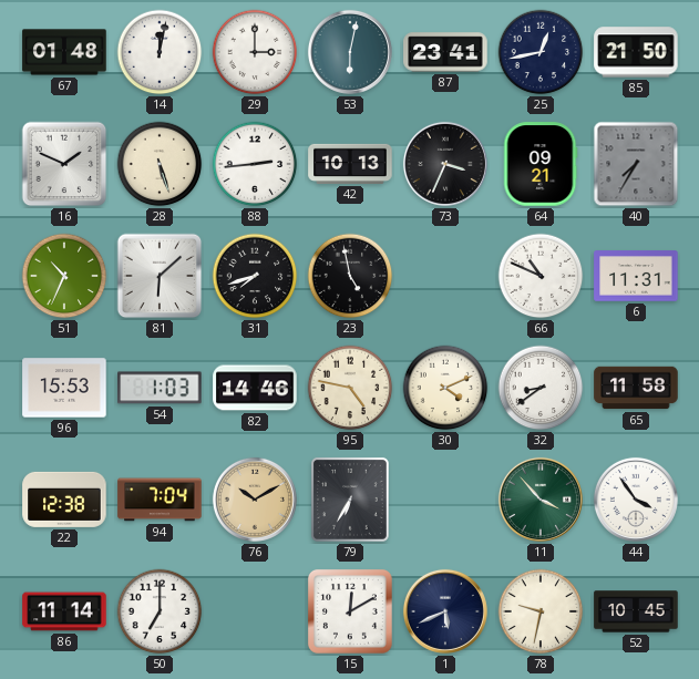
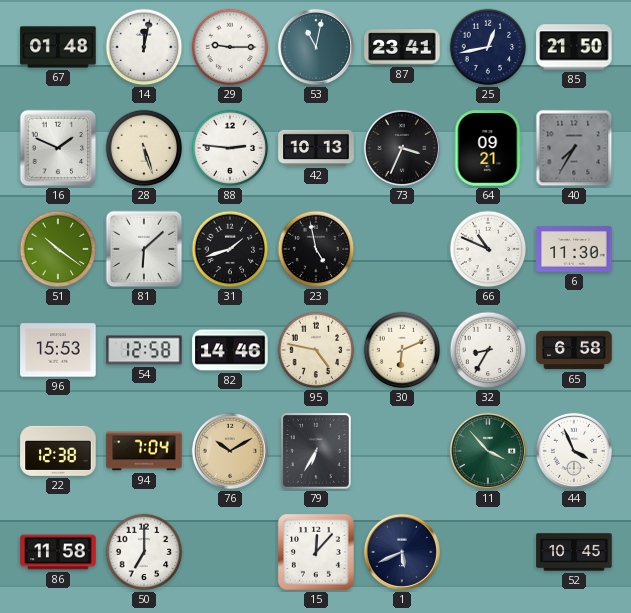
29: 3:00 -> 9:15 (230, 47)
53: 6:02 -> 11:02 (316, 47)
88: 2:44 -> 2:46 (230, 148)
51: 10:34 -> 10:21 (58, 249)
31: 7:42 -> 1:42 (230, 249)
6: 11:31 -> 11:30 (574, 249)
54: 1:03 -> 12:58 (144, 350)
30: 4:11 -> 6:11 (402, 350)
32: 8:39 -> 8:35 (488, 350)
65: 11:58 -> 6:58 (574, 350)
44: 3:54 -> 3:56 (574, 451)
86: 11:14 -> 11:58 (58, 552)
15: 12:10 -> 12:07 (316, 552)
78: 9:32 -> none (541, 611)
